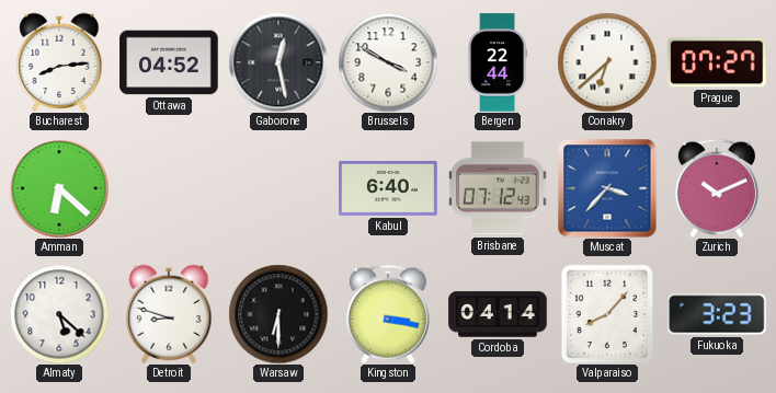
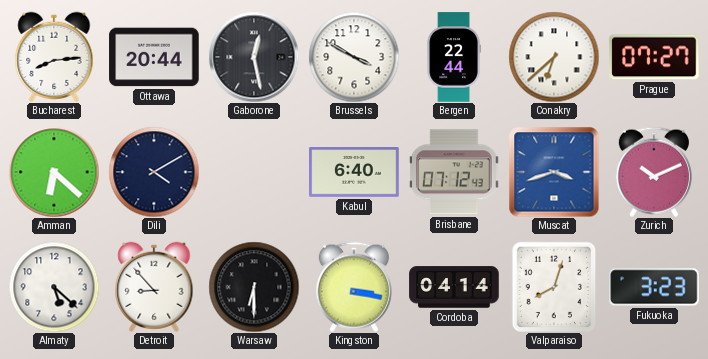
Ottawa: 04:52 -> 20:44 (154, 57)
Dili: none -> 4:10 (154, 172)
Muscat: 3:37 -> 3:42 (554, 172)
Detroit: 8:48 -> 8:53 (154, 286)
Valparaiso: 8:07 -> 8:03 (554, 287)
